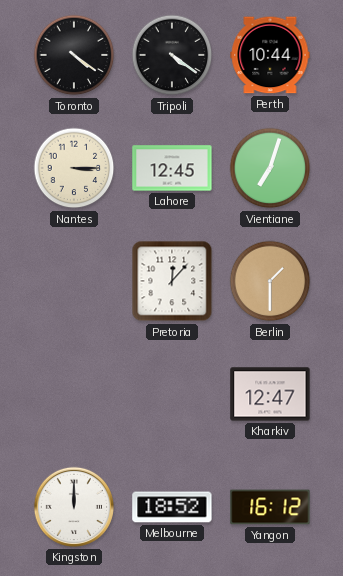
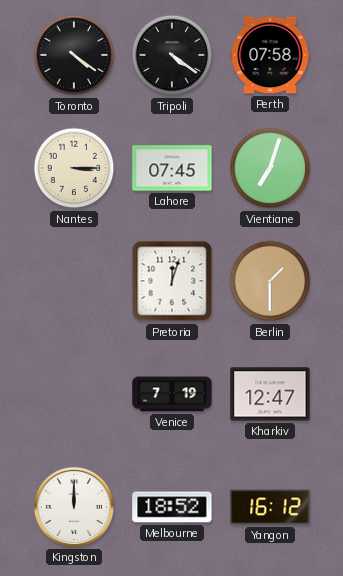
Perth: 10:44 -> 07:58 (270, 55)
Lahore: 12:45 -> 07:45 (172, 168)
Pretoria: 12:07 -> 12:03 (172, 281)
Venice: none -> 7:19 (172, 394)
